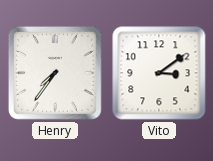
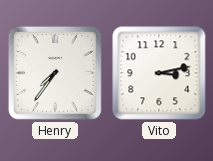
Vito: 3:09 -> 3:13 (159, 73)
